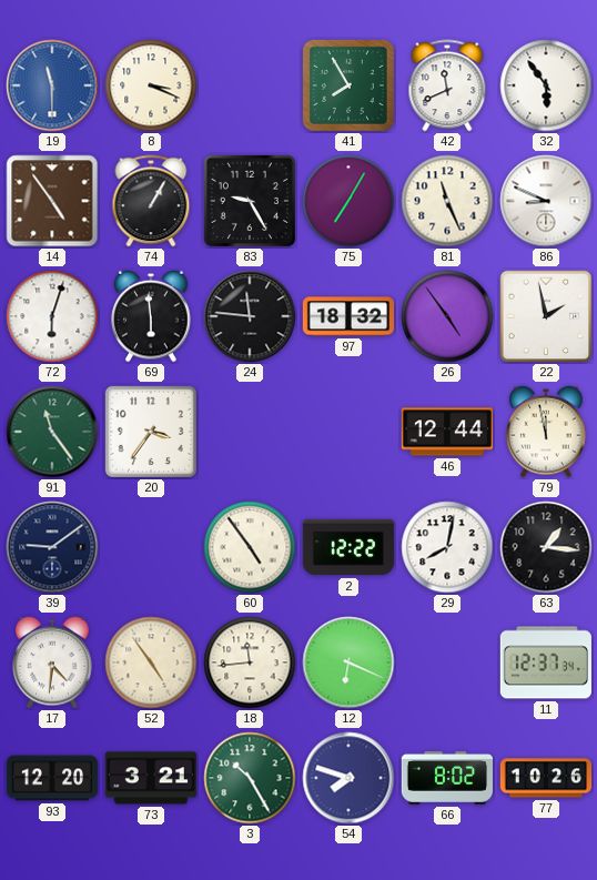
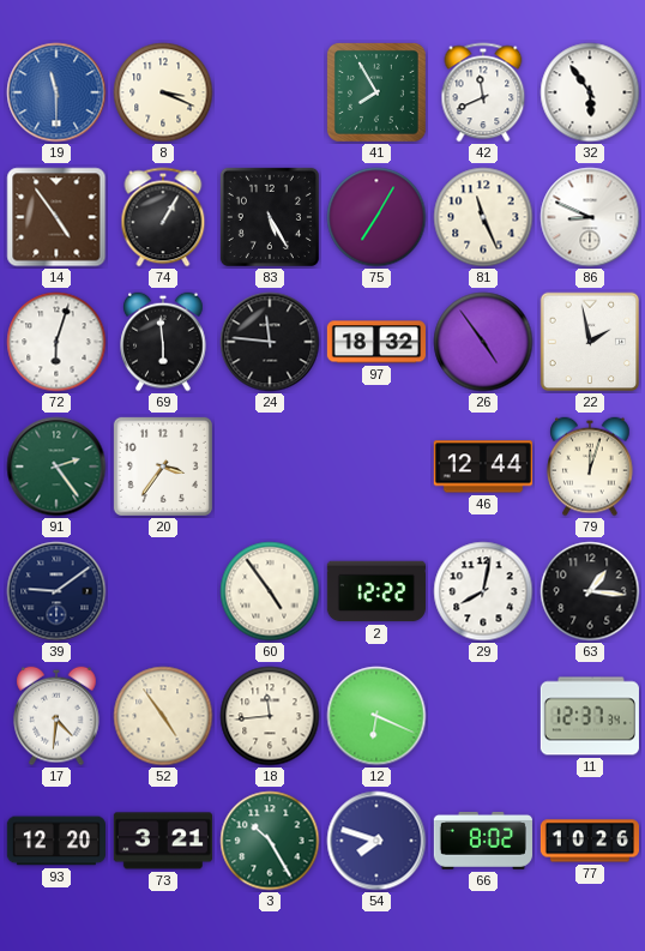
83: 9:25 -> 5:25 (270, 217)
91: 11:24 -> 2:24 (56, 467)
79: 11:58 -> 12:03 (590, 467)
